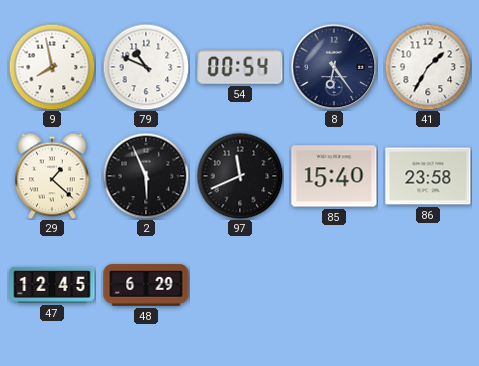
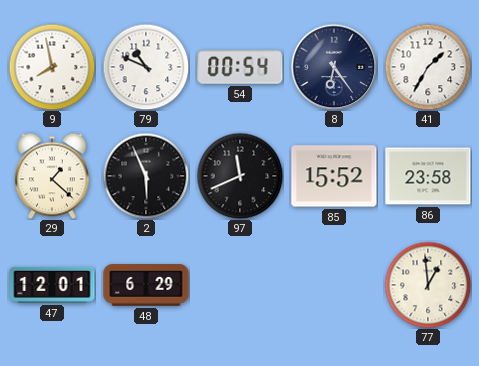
85: 15:40 -> 15:52 (334, 176)
47: 12:45 -> 12:01 (52, 285)
77: none -> 12:59 (428, 285)
